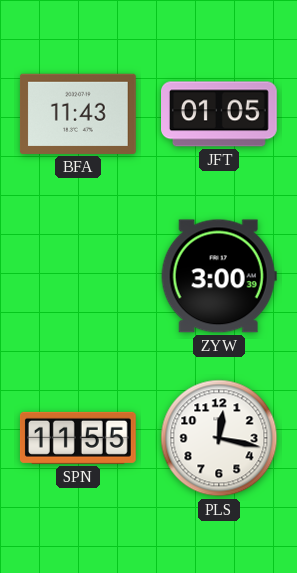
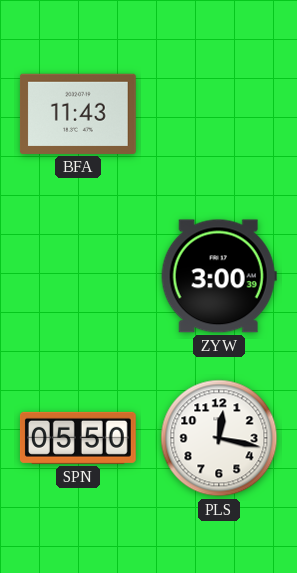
JFT: 01:05 -> none (220, 114)
SPN: 11:55 -> 05:50 (78, 438)
